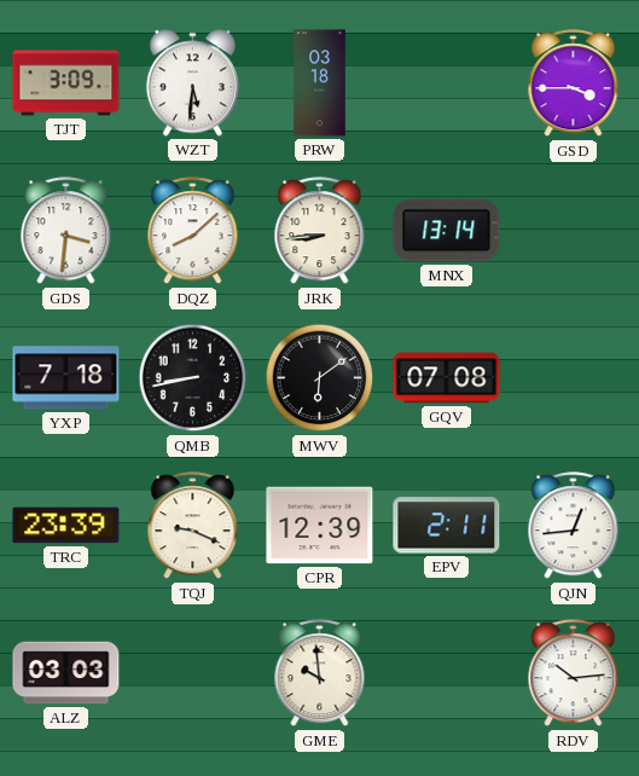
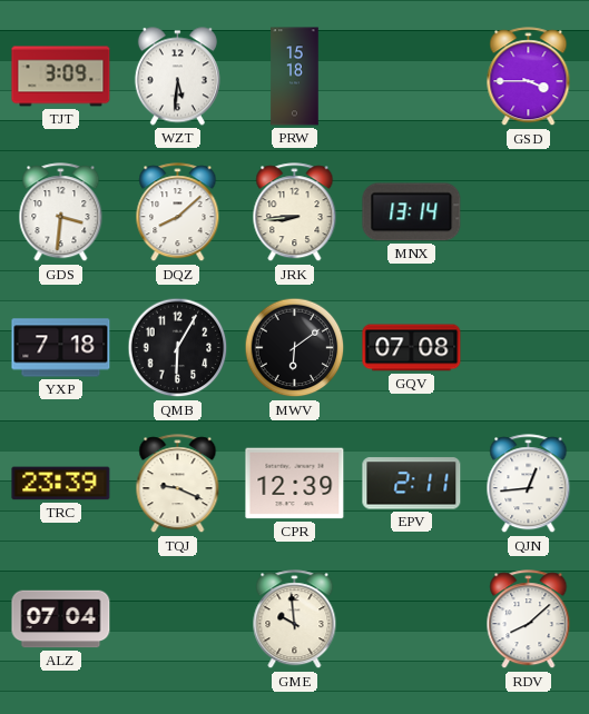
PRW: 03:18 -> 15:18 (295, 77)
QMB: 8:43 -> 6:05 (178, 348)
ALZ: 03:03 -> 07:04 (61, 619)
RDV: 10:14 -> 8:08 (529, 619)
